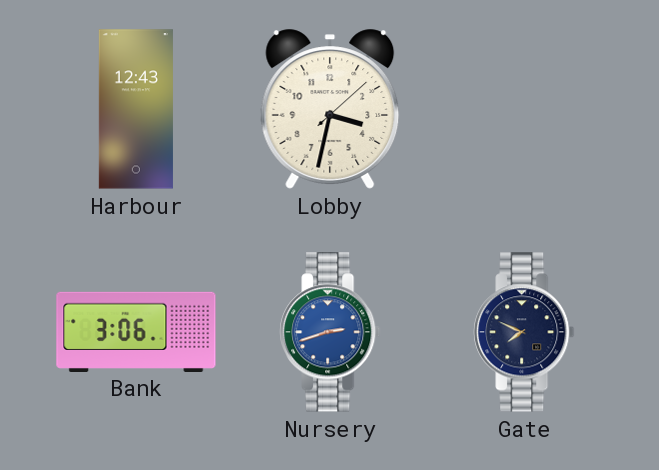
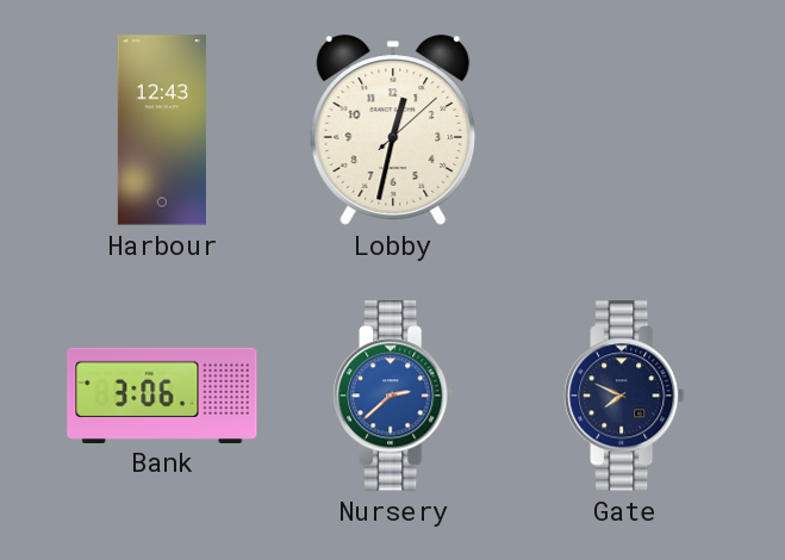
Lobby: 3:32 -> 12:32 (393, 130)
Nursery: 2:42 -> 2:38 (393, 396)
